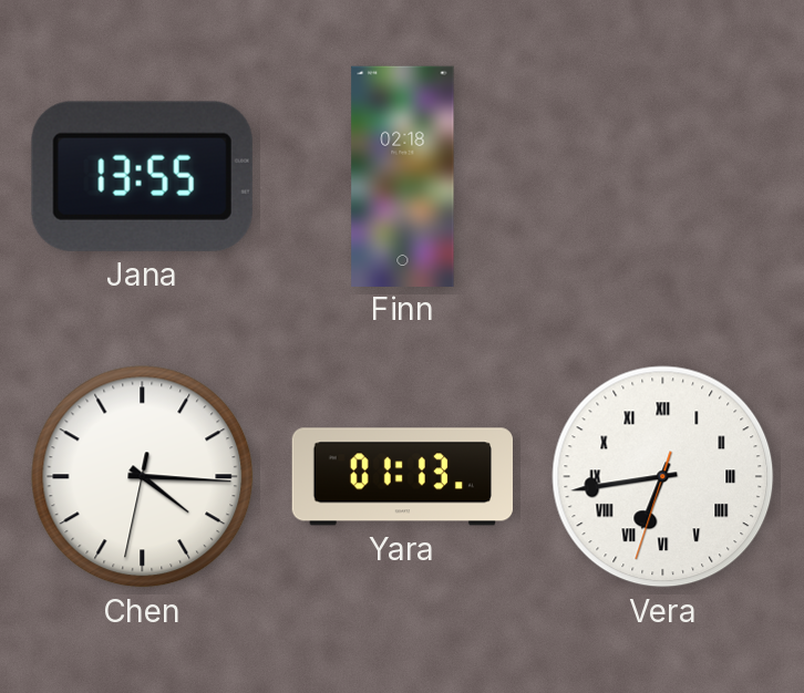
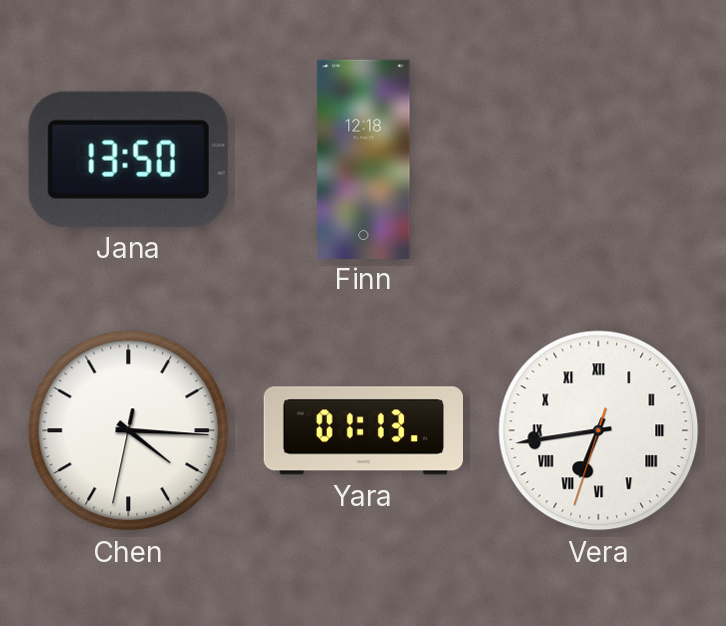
Jana: 13:55 -> 13:50 (128, 159)
Finn: 02:18 -> 12:18 (364, 159)
